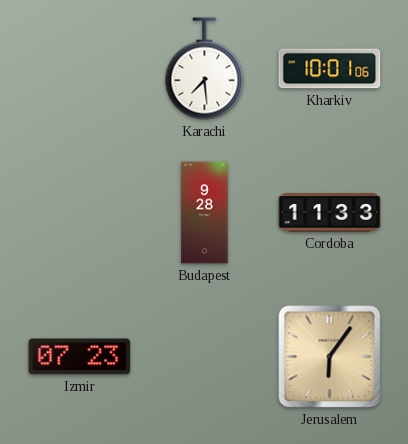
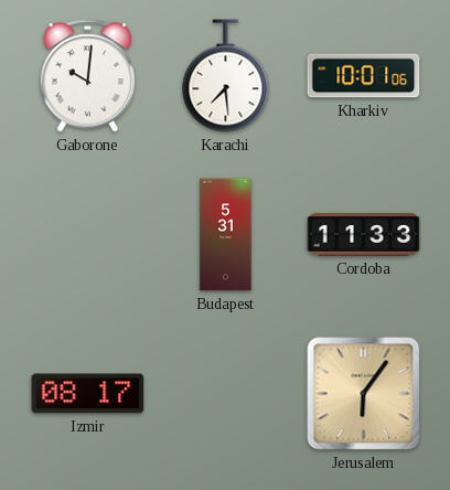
Gaborone: none -> 10:01 (87, 76)
Budapest: 9:28 -> 5:31 (226, 235)
Izmir: 07:23 -> 08:17 (88, 394)
